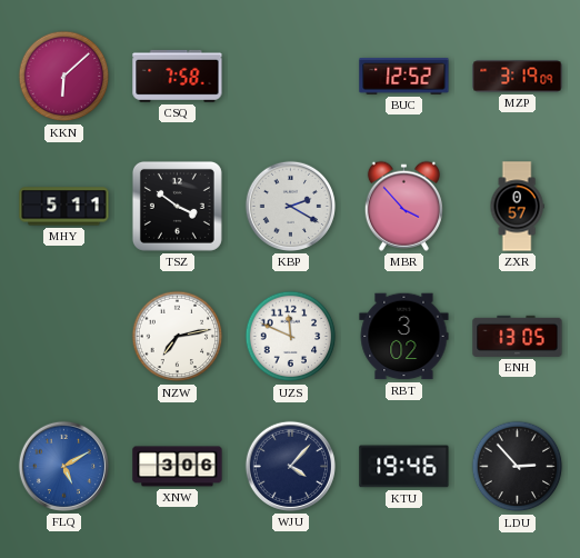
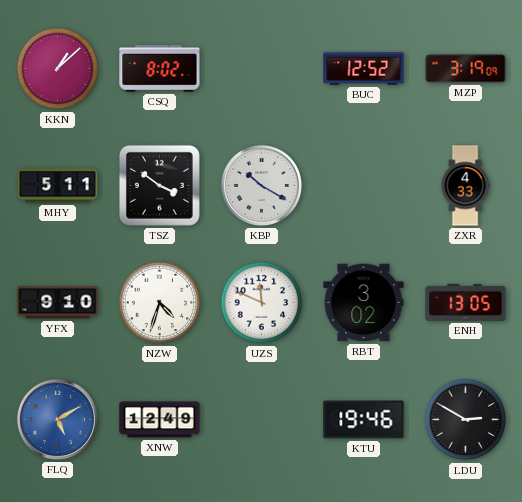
KKN: 6:08 -> 1:08 (58, 69)
CSQ: 7:58 -> 8:02 (160, 69)
KBP: 2:20 -> 10:20 (261, 185)
MBR: 3:53 -> none (403, 206)
ZXR: 0:57 -> 4:33 (465, 186)
YFX: none -> 9:10 (58, 303)
NZW: 7:13 -> 4:33 (160, 303)
XNW: 3:06 -> 12:49 (160, 420)
WJU: 4:07 -> none (290, 466)
LDU: 2:53 -> 2:50 (466, 420)
